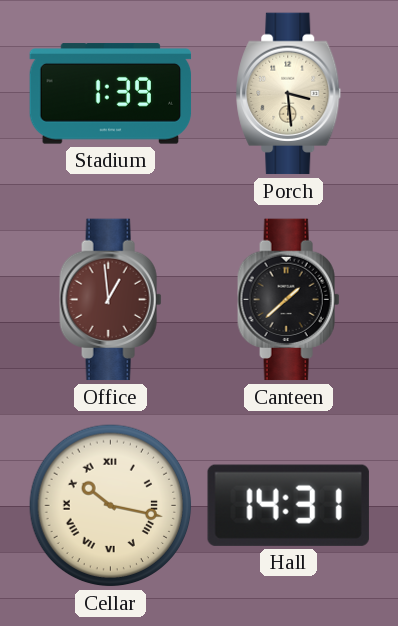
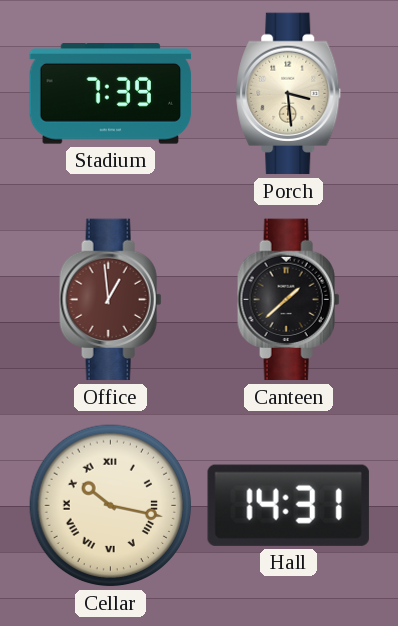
Stadium: 1:39 -> 7:39 (111, 94)
